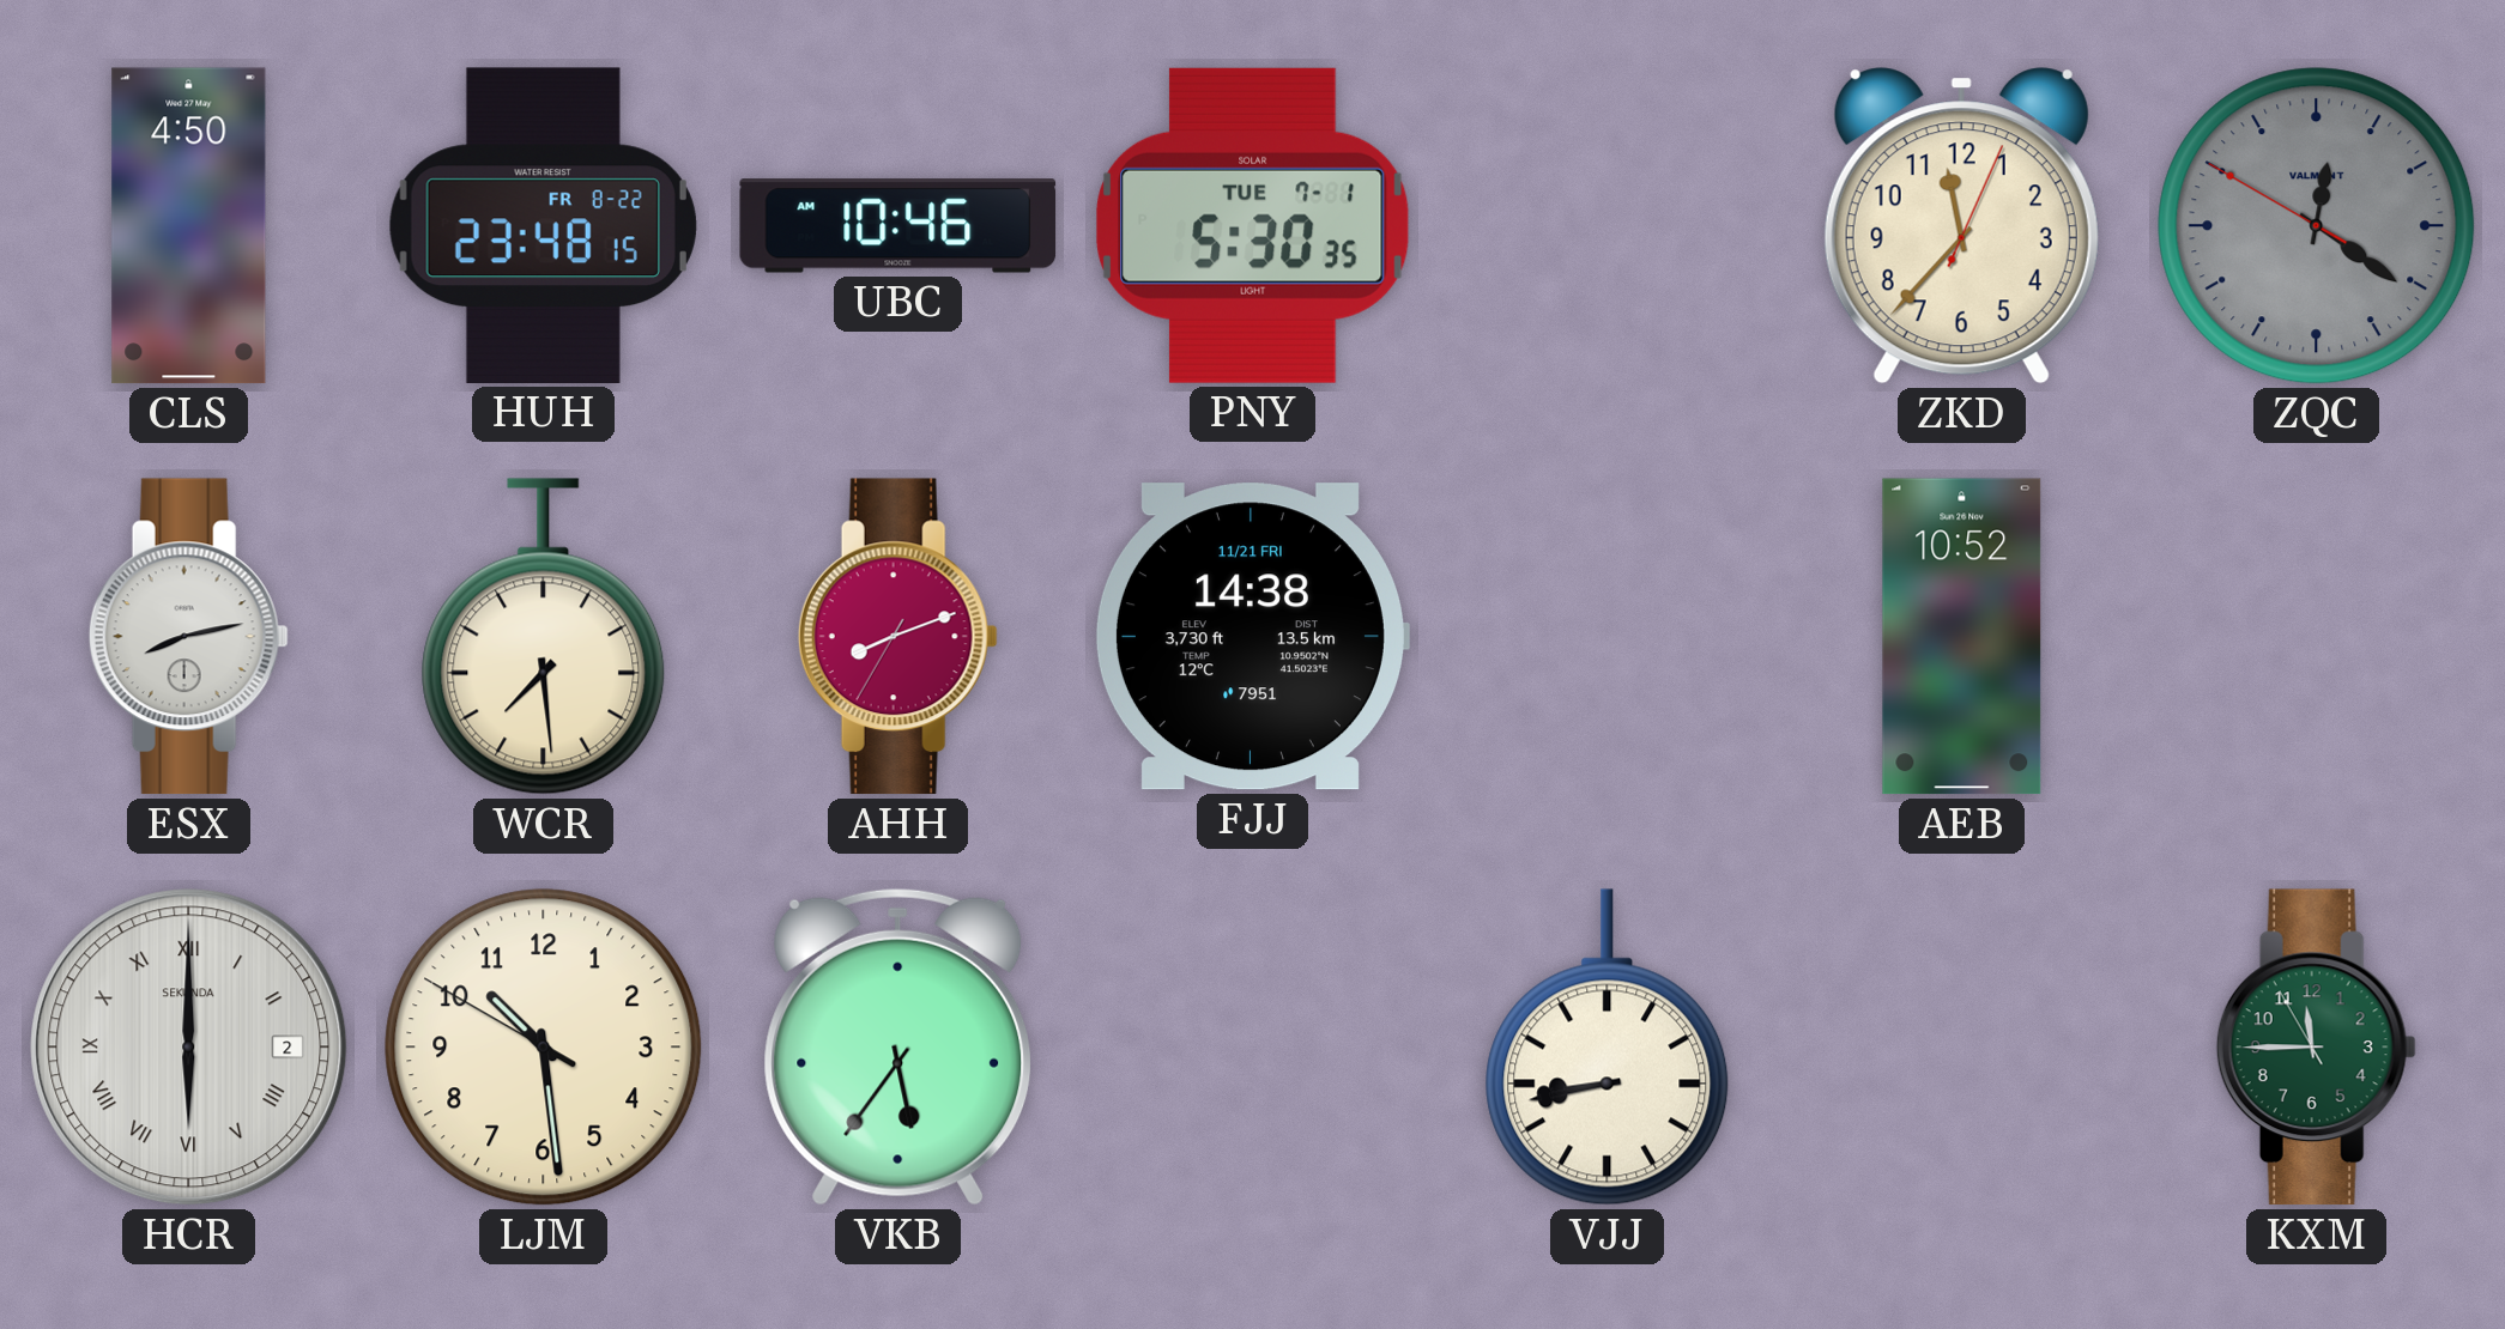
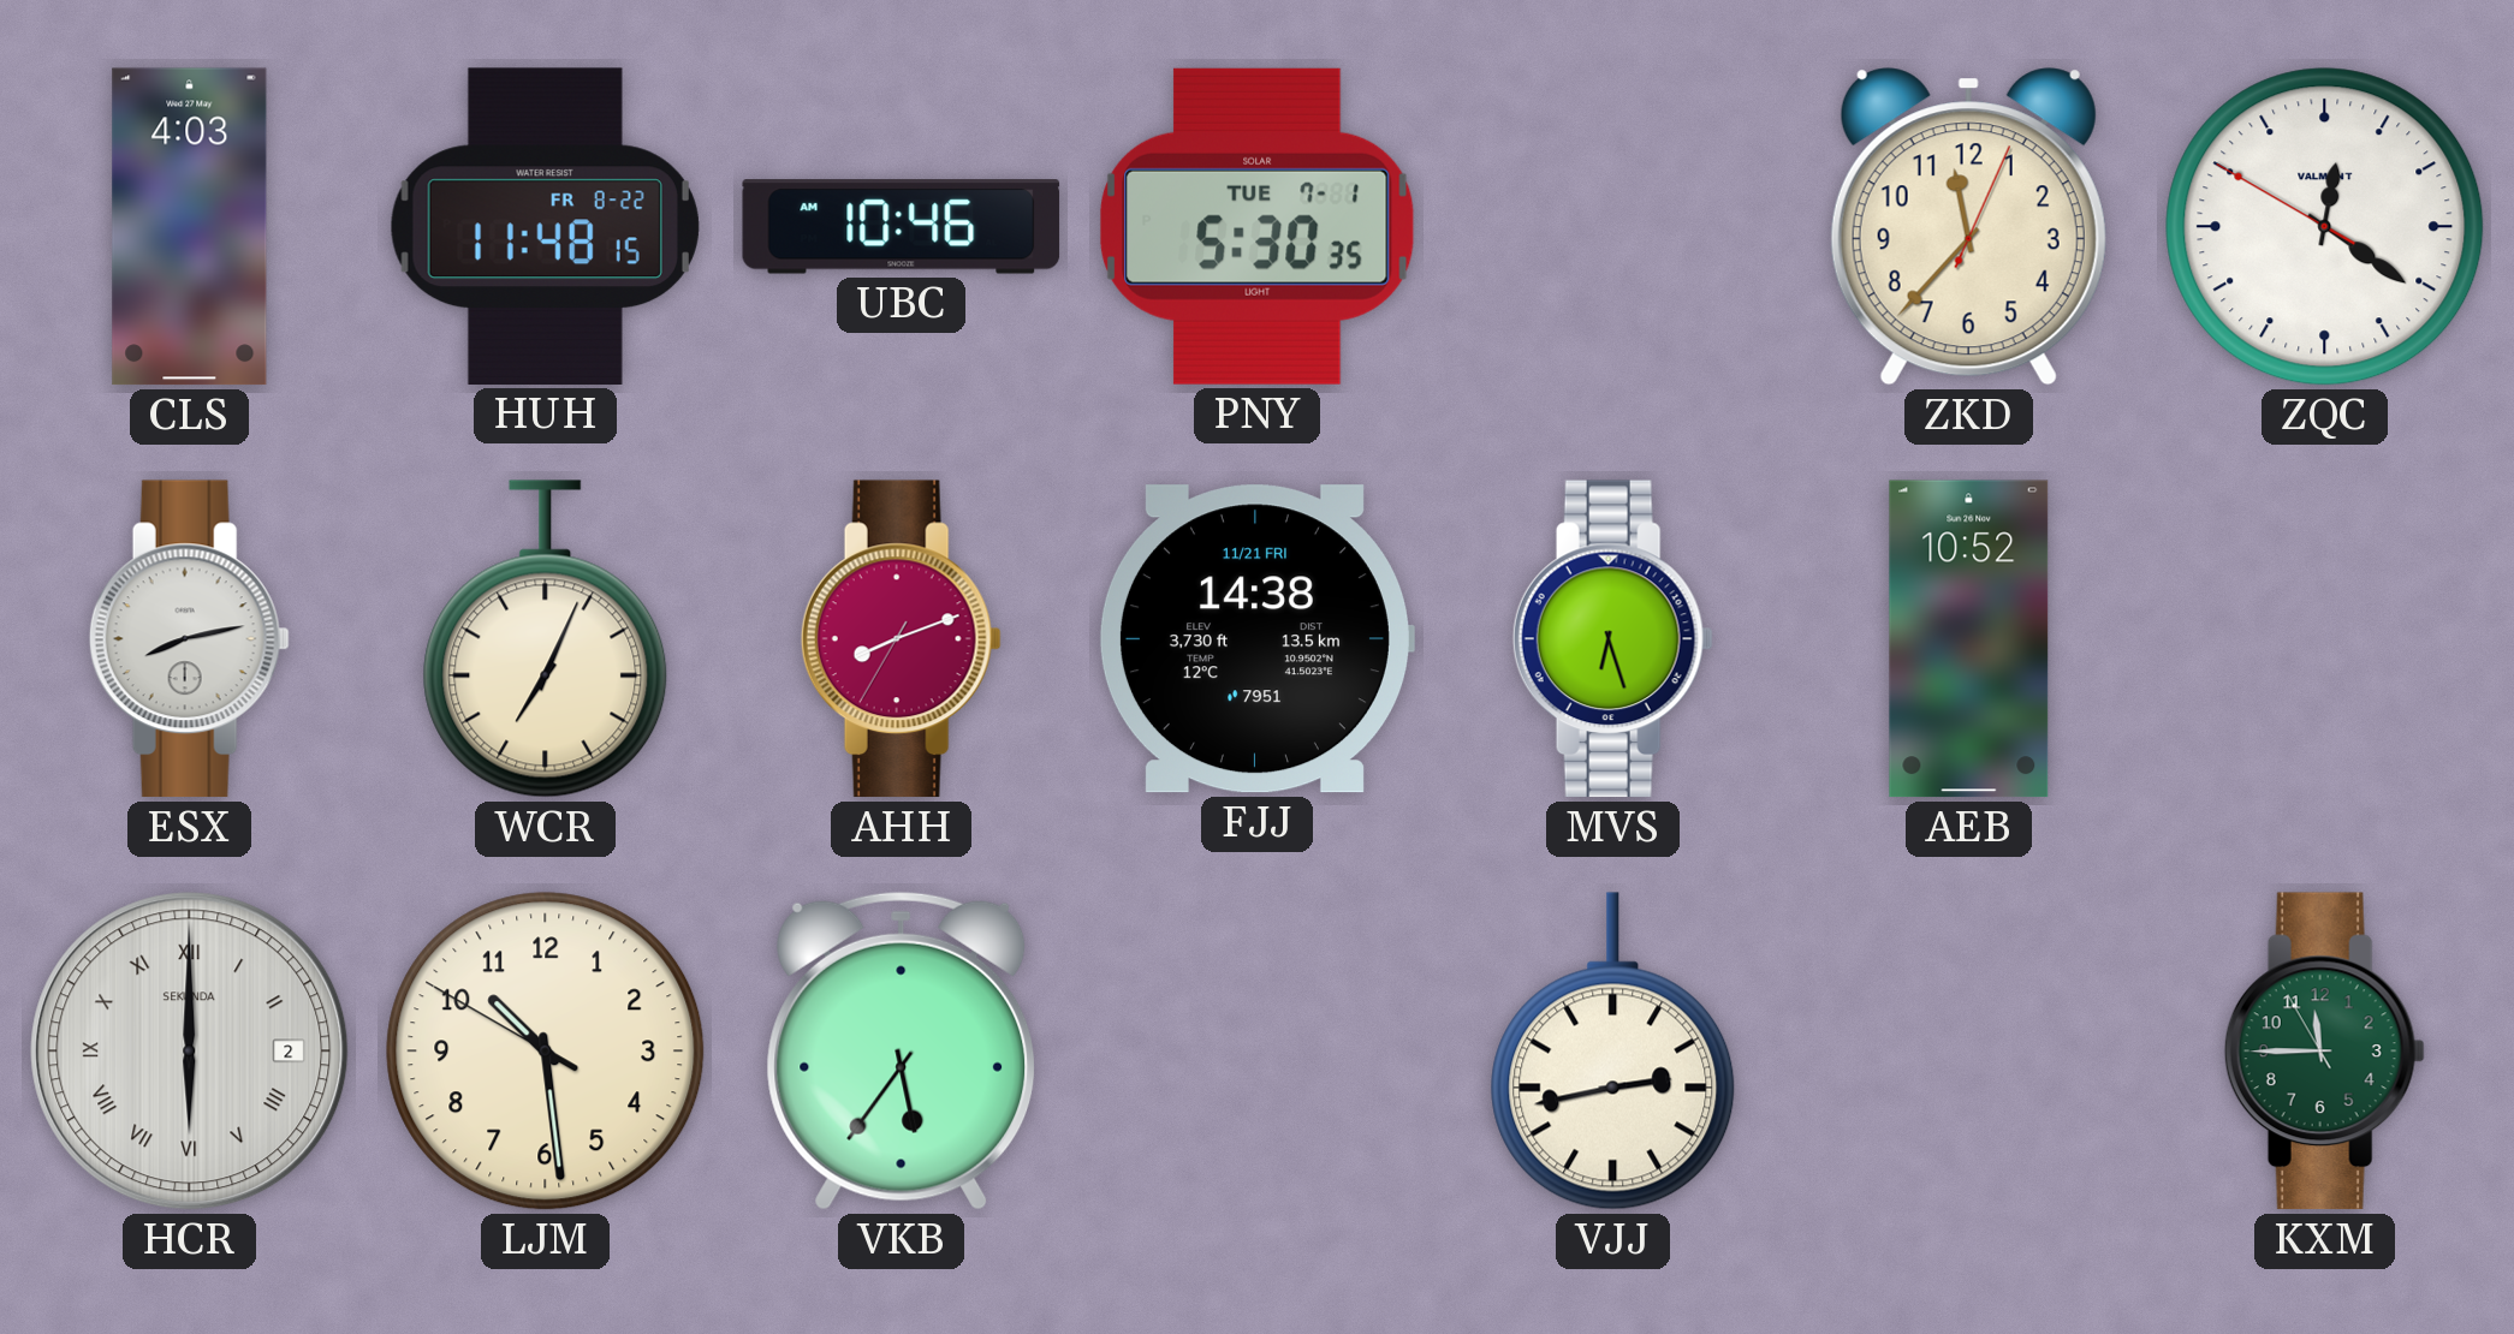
CLS: 4:50 -> 4:03 (190, 227)
HUH: 23:48 -> 11:48 (545, 226)
ZQC dial: grey -> white (2325, 227)
WCR: 7:29 -> 7:04 (546, 639)
MVS: none -> 6:27 (1612, 639)
VJJ: 8:43 -> 2:43 (1613, 1052)
